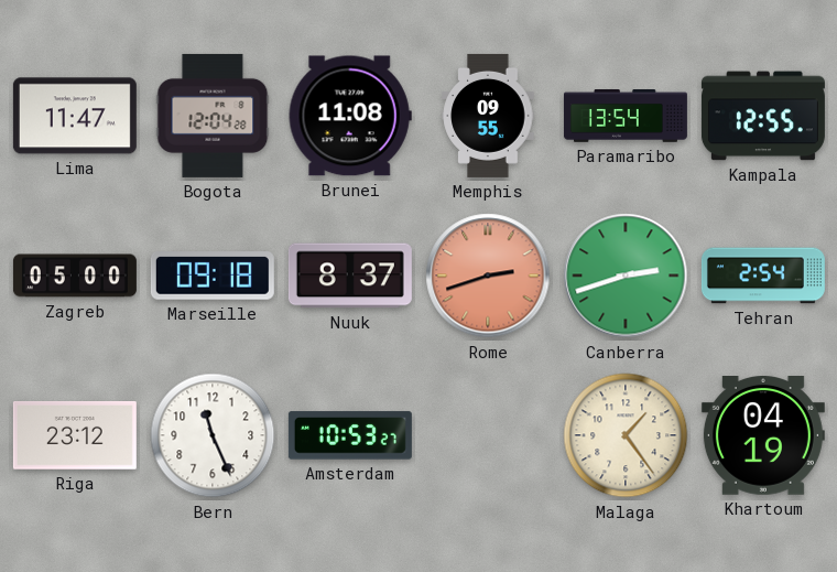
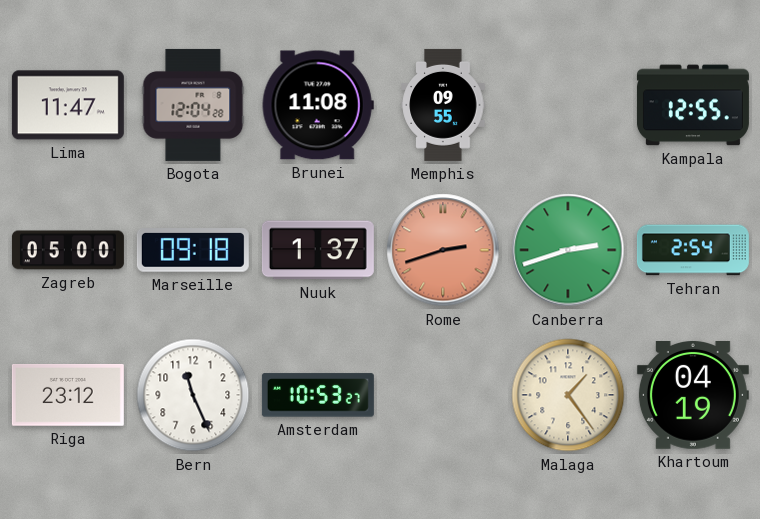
Paramaribo: 13:54 -> none (626, 116)
Nuuk: 8:37 -> 1:37 (318, 250)
